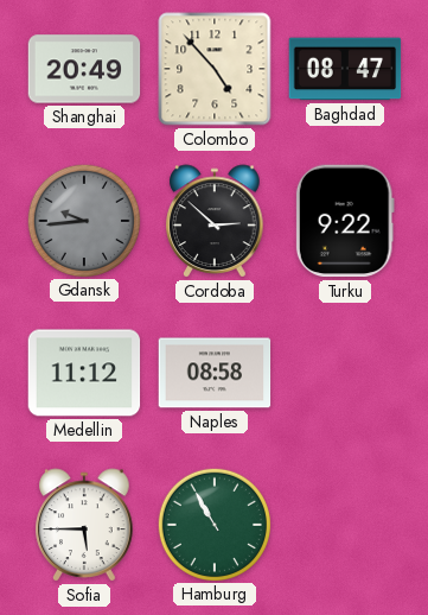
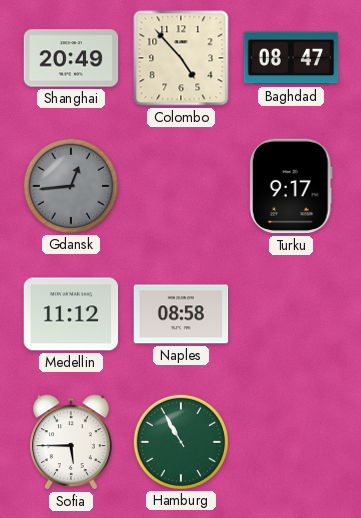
Gdansk: 9:44 -> 12:44 (70, 185)
Cordoba: 2:52 -> none (215, 221)
Turku: 9:22 -> 9:17 (291, 186)
